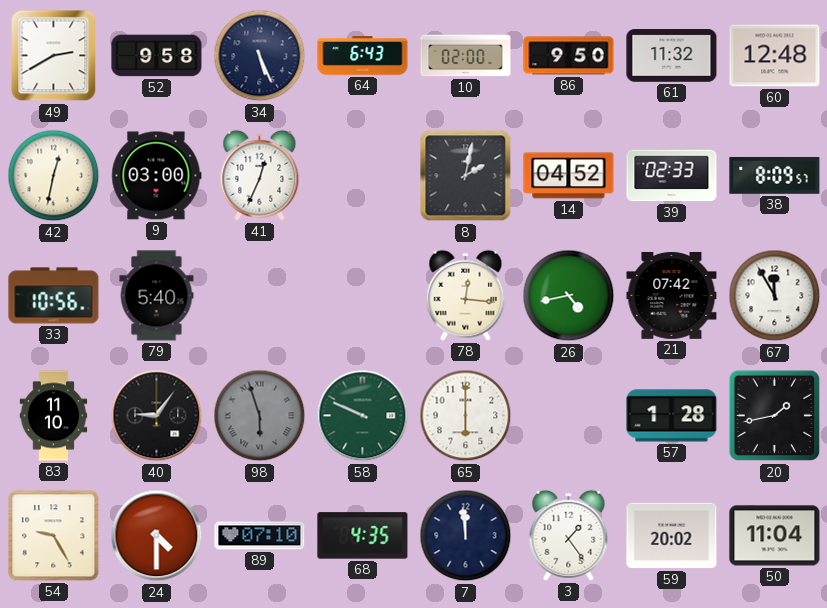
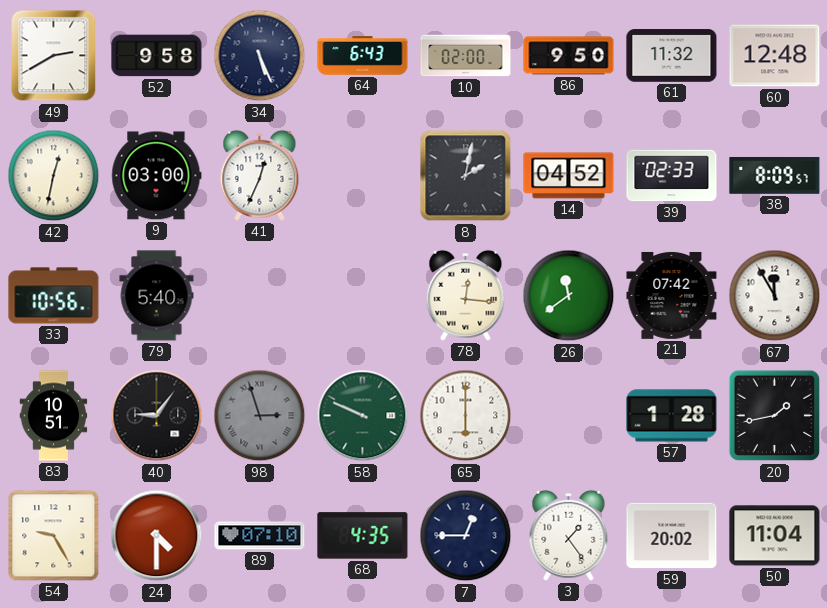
26: 4:43 -> 11:39 (569, 296)
83: 11:10 -> 10:51 (54, 416)
98: 5:57 -> 2:57 (260, 416)
7: 11:59 -> 12:45 (466, 536)
